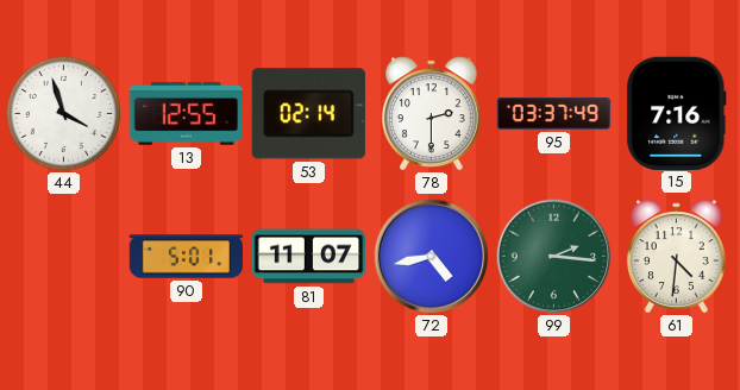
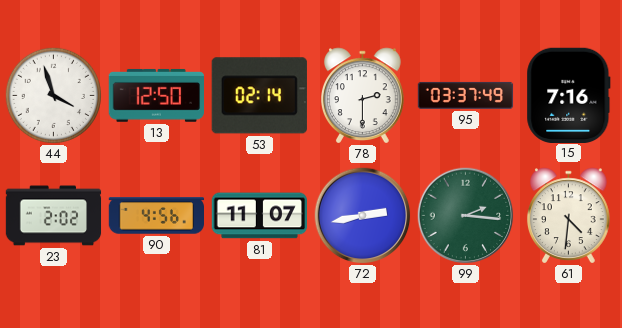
13: 12:55 -> 12:50 (156, 96)
23: none -> 2:02 (54, 216)
90: 5:01 -> 4:56 (157, 216)
72: 4:43 -> 2:43 (363, 216)
